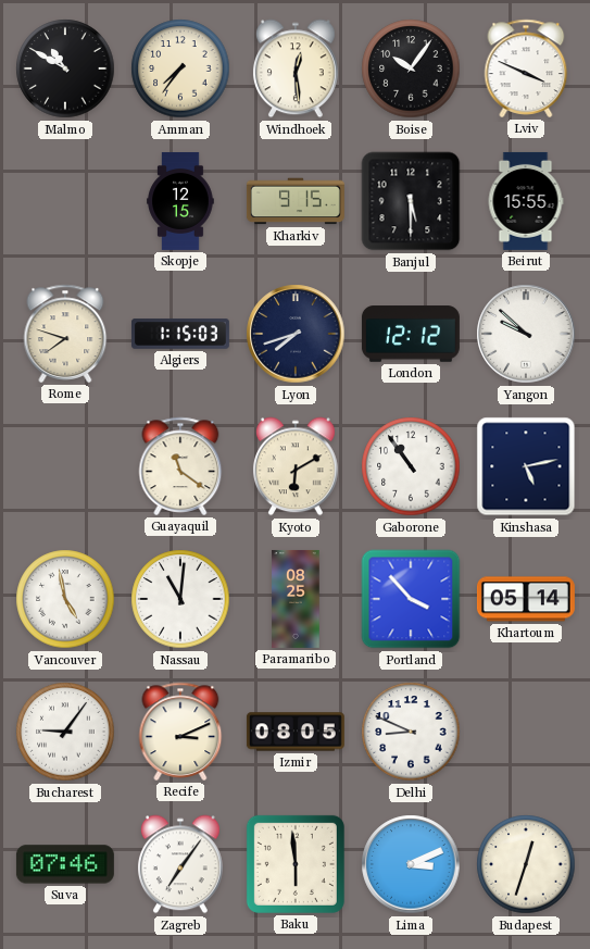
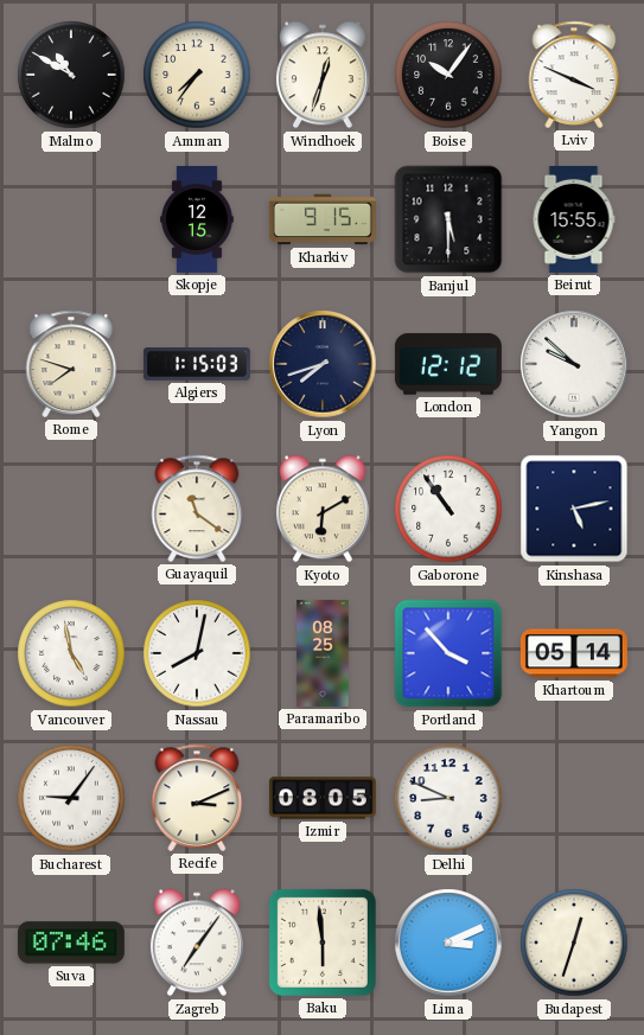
Windhoek: 12:29 -> 12:33 (323, 75)
Nassau: 11:01 -> 8:02 (197, 653)
